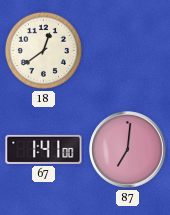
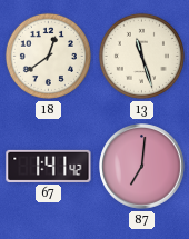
13: none -> 11:27 (141, 56)
67: 1:41:00 -> 1:41:42 (49, 166)
